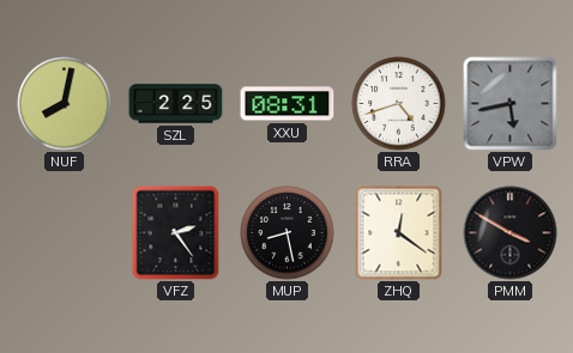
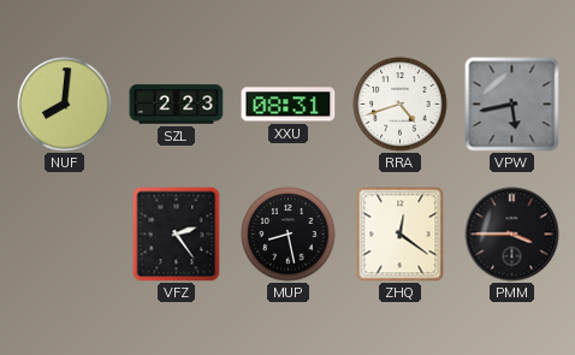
NUF: 8:02 -> 8:01 (65, 105)
SZL: 2:25 -> 2:23 (177, 105)
PMM: 3:50 -> 3:45 (512, 235)
